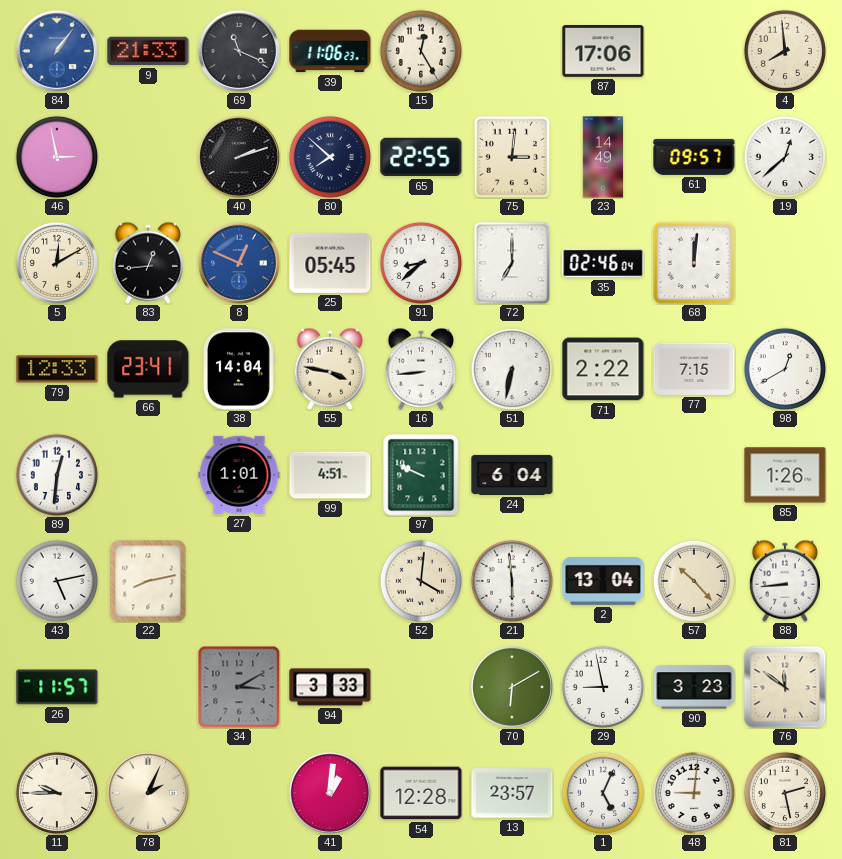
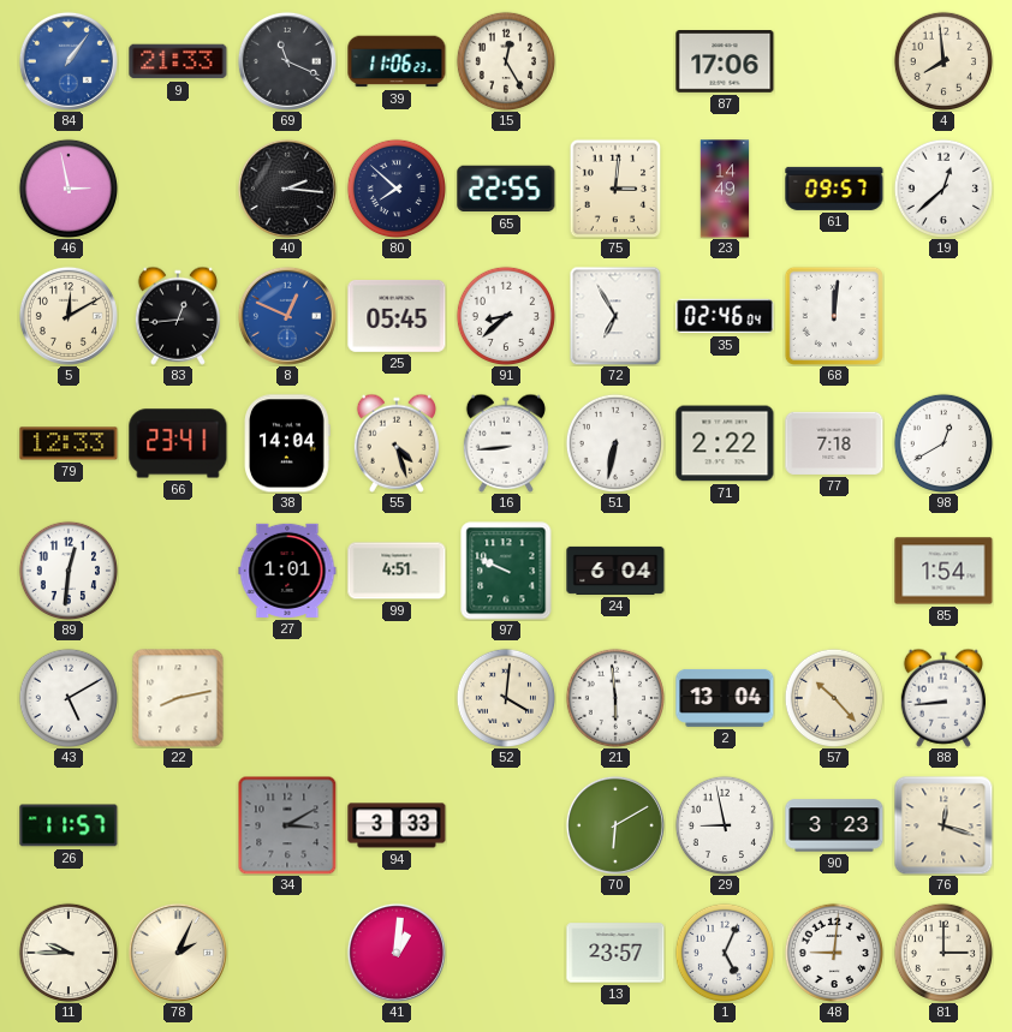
40: 2:12 -> 2:16 (287, 189)
72: 7:00 -> 6:55 (615, 316)
55: 3:47 -> 4:27 (397, 443)
77: 7:15 -> 7:18 (834, 443)
85: 1:26 -> 1:54 (943, 571)
43: 5:13 -> 5:10 (67, 697)
76: 11:51 -> 12:18 (943, 825)
54: 12:28 -> none (421, 793)
81: 2:28 -> 3:00 (942, 952)
